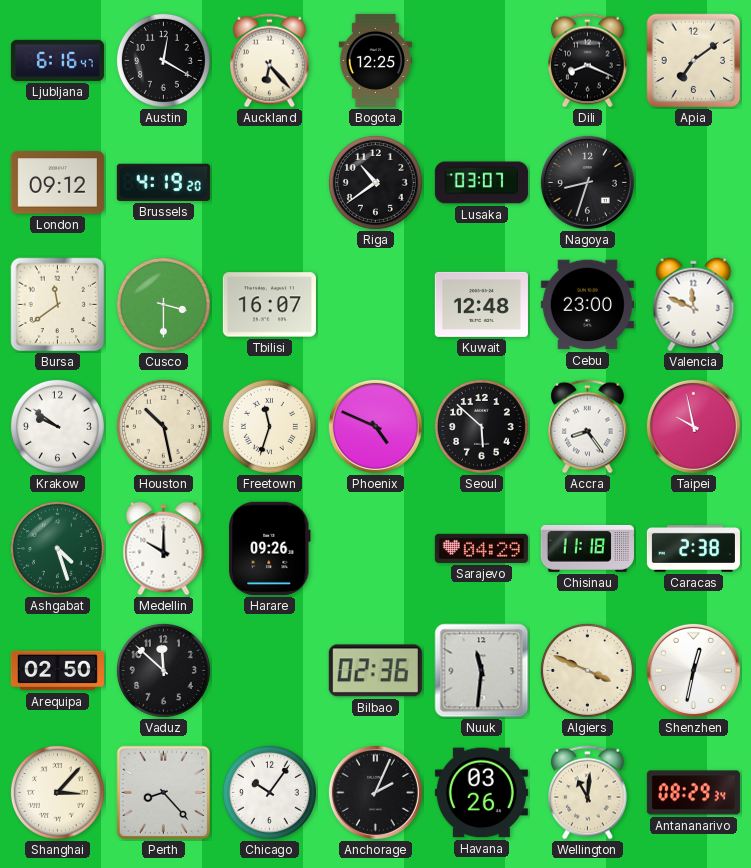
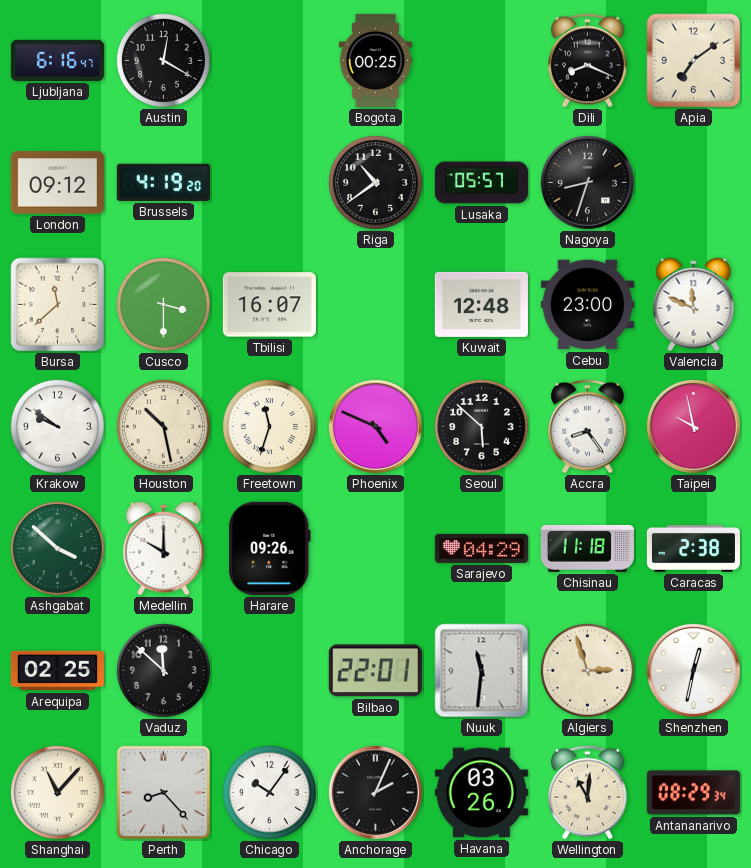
Auckland: 6:23 -> none (270, 61)
Bogota: 12:25 -> 00:25 (375, 60)
Lusaka: 03:07 -> 05:57 (481, 183)
Bursa: 11:39 -> 11:38 (58, 305)
Ashgabat: 4:27 -> 3:52 (57, 548)
Arequipa: 02:50 -> 02:25 (57, 671)
Bilbao: 02:36 -> 22:01 (375, 671)
Algiers: 3:49 -> 2:57 (587, 670)
Shanghai: 3:07 -> 11:07 (57, 792)
